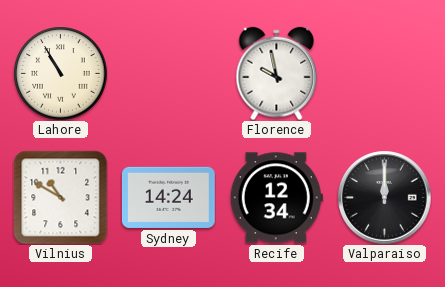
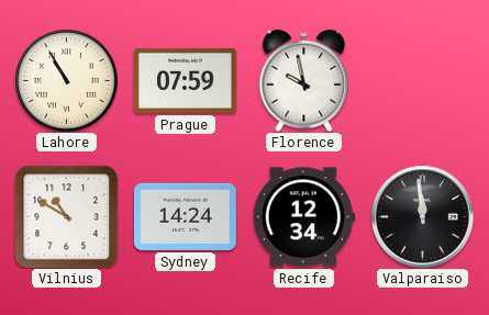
Prague: none -> 07:59 (186, 80)
Valparaiso: 12:00 -> 11:59 (422, 216)
